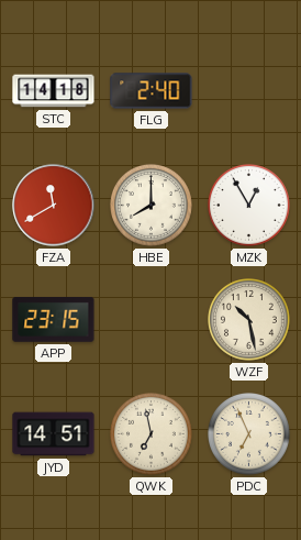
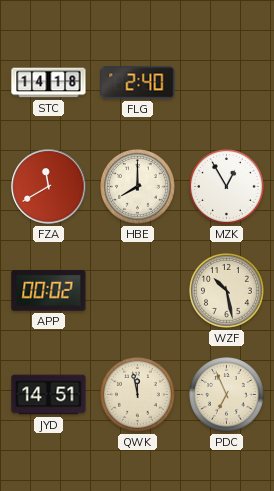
APP: 23:15 -> 00:02 (49, 290)
QWK: 6:58 -> 11:58 (138, 395)
